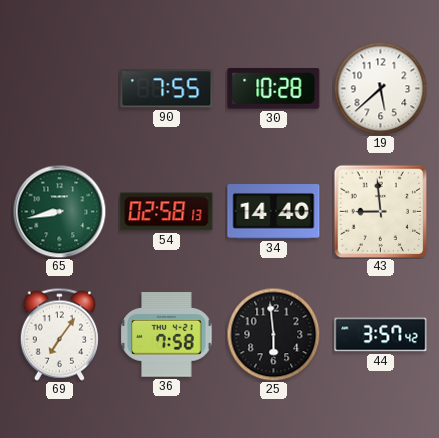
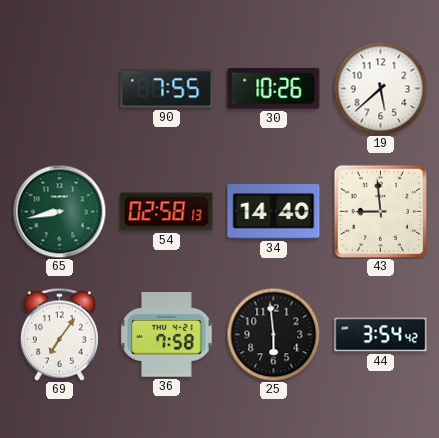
30: 10:28 -> 10:26 (274, 88)
44: 3:57 -> 3:54 (381, 335)
